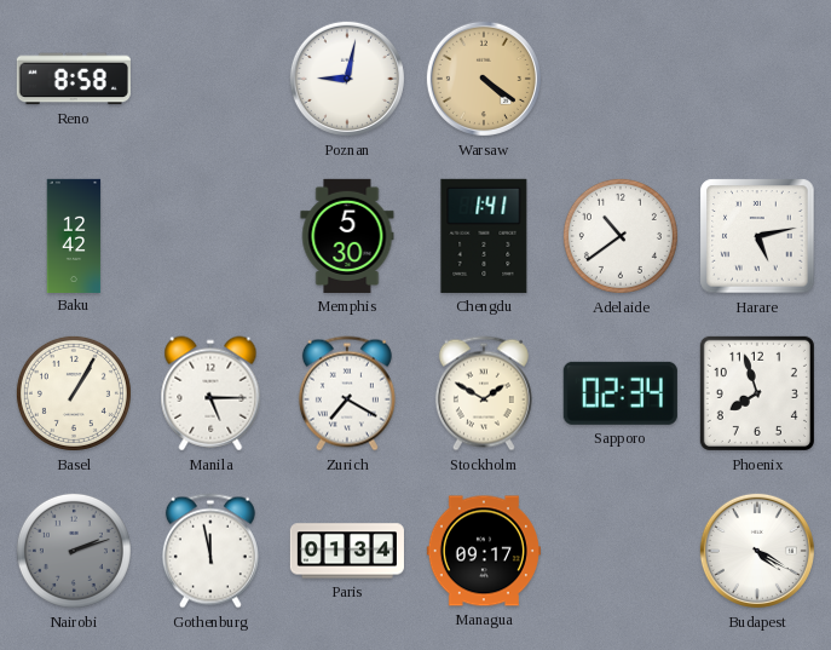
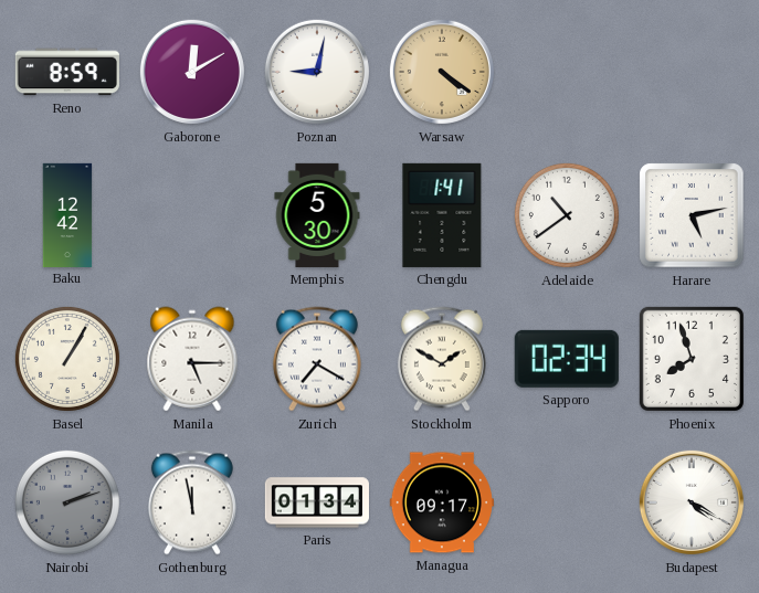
Reno: 8:58 -> 8:59 (67, 72)
Gaborone: none -> 12:10 (192, 72)
